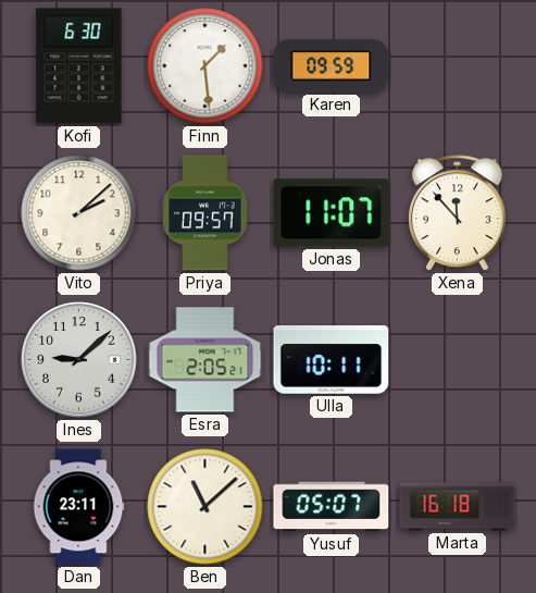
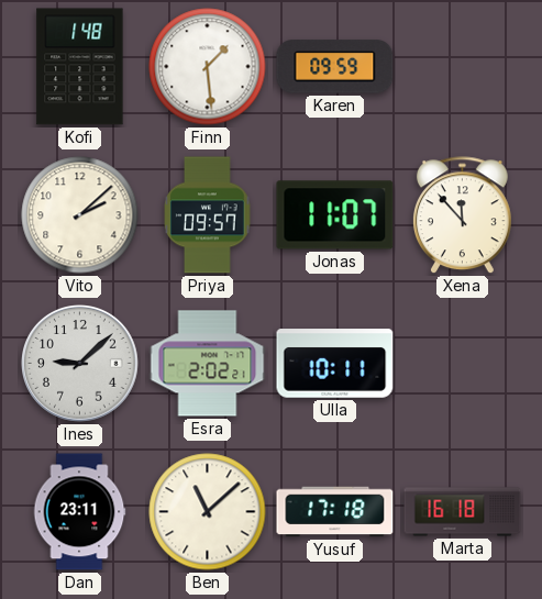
Kofi: 6:30 -> 1:48 (80, 67)
Esra: 2:05 -> 2:02 (208, 364)
Yusuf: 05:07 -> 17:18 (335, 512)
